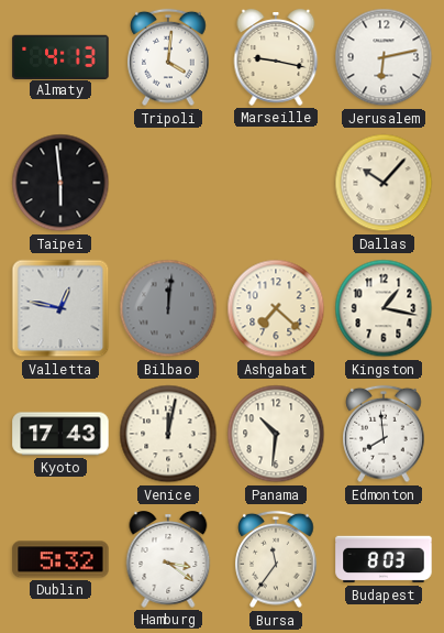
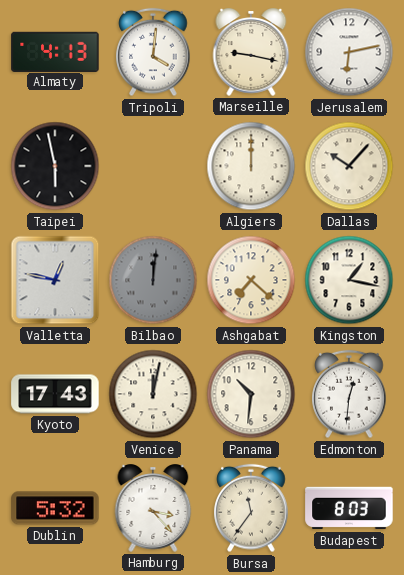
Taipei: 5:59 -> 5:58 (55, 166)
Algiers: none -> 12:00 (251, 166)
Edmonton: 7:59 -> 12:31 (349, 394)
Hamburg: 3:21 -> 3:23 (153, 508)
